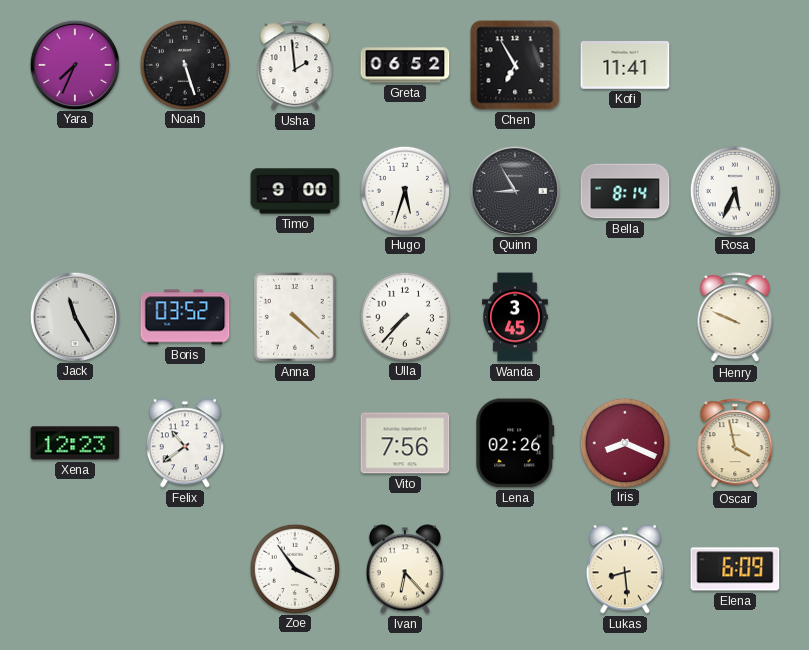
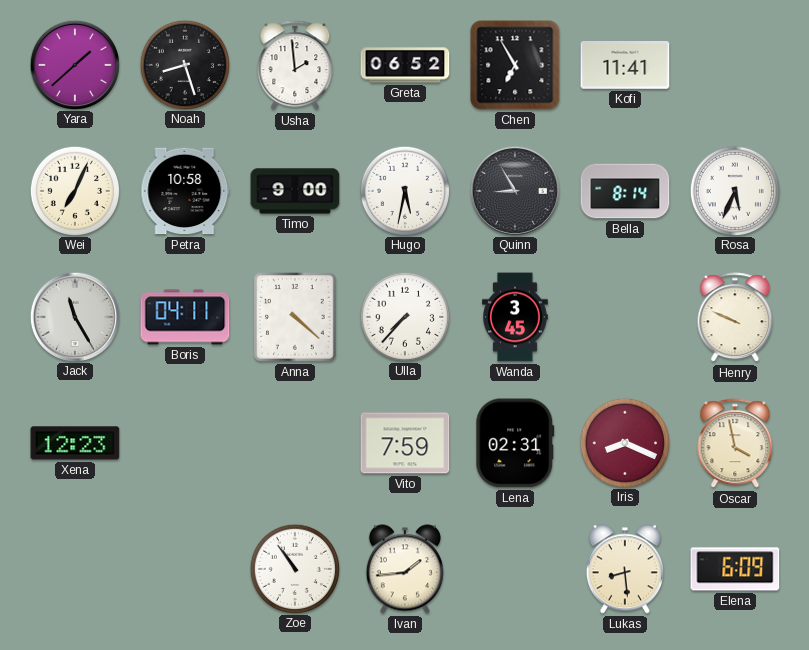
Yara: 7:34 -> 1:38 (74, 64)
Noah: 5:27 -> 8:27 (184, 64)
Wei: none -> 7:04 (74, 190)
Petra: none -> 10:58 (185, 191)
Hugo: 5:33 -> 5:32 (404, 190)
Boris: 03:52 -> 04:11 (185, 317)
Felix: 10:39 -> none (185, 443)
Vito: 7:56 -> 7:59 (405, 443)
Lena: 02:26 -> 02:31 (515, 443)
Zoe: 3:54 -> 10:54 (294, 568)
Ivan: 6:23 -> 1:44 (405, 569)
